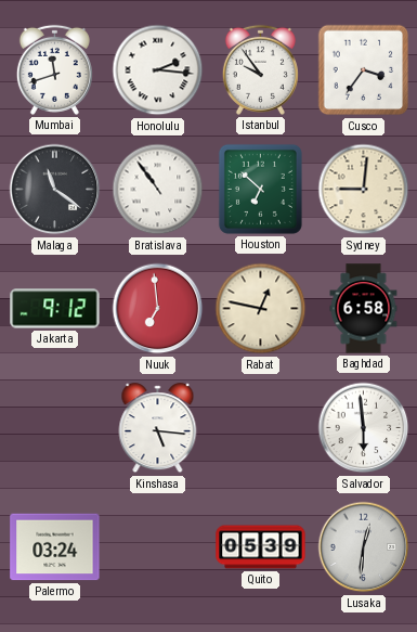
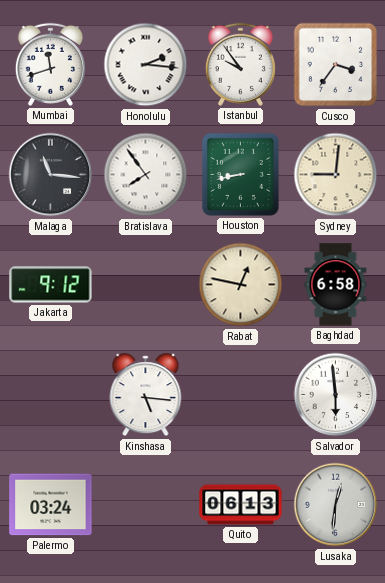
Malaga: 11:21 -> 11:16 (51, 175)
Bratislava: 10:54 -> 7:54 (146, 175)
Houston: 6:52 -> 8:43 (240, 174)
Nuuk: 6:59 -> none (158, 309)
Quito: 05:39 -> 06:13 (241, 505)
